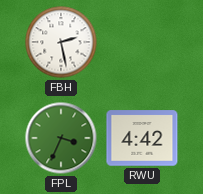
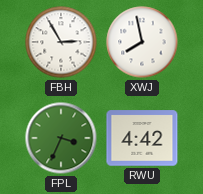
FBH: 2:28 -> 2:55 (61, 42)
XWJ: none -> 7:58 (142, 42)
